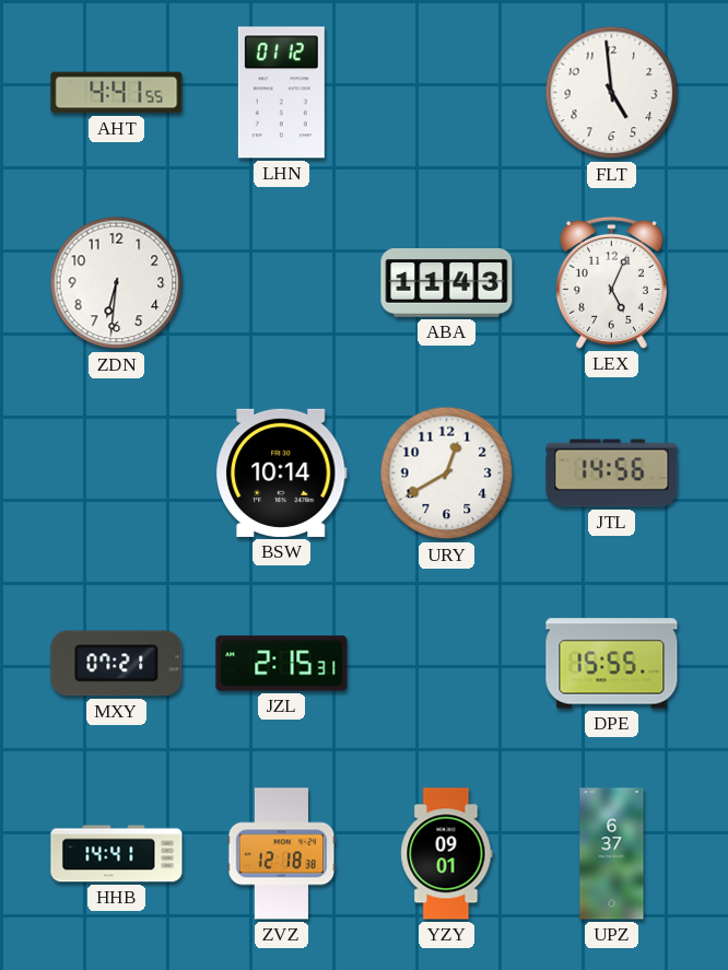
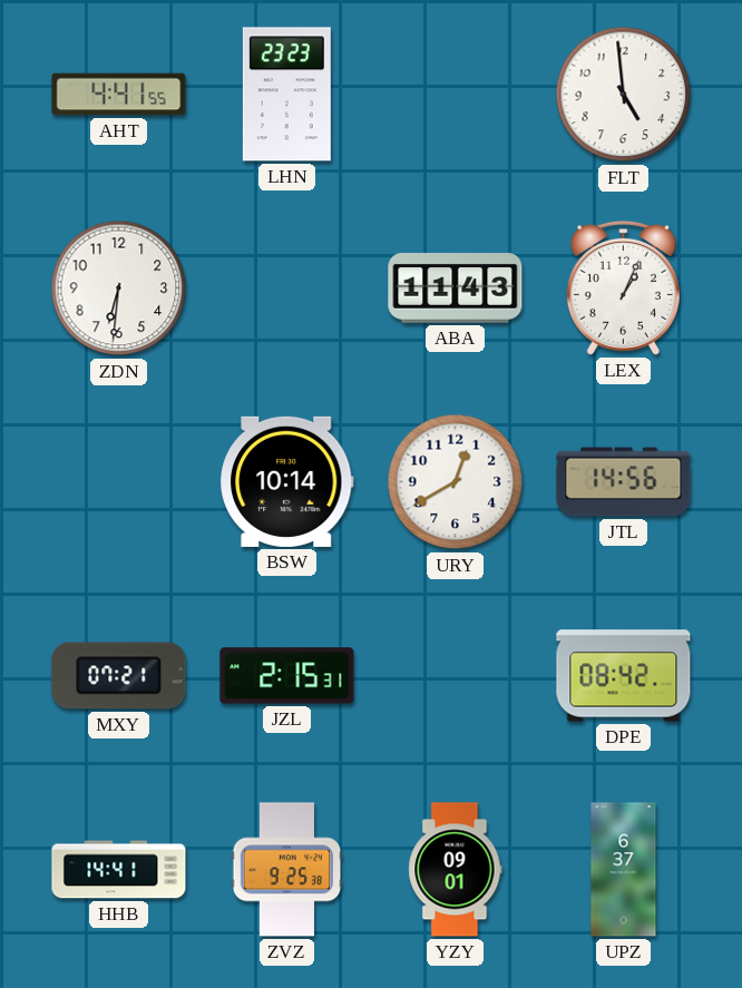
LHN: 01:12 -> 23:23 (286, 95)
LEX: 5:04 -> 1:04 (623, 287)
DPE: 15:55 -> 08:42 (624, 676)
ZVZ: 12:18 -> 9:25 (287, 870)
